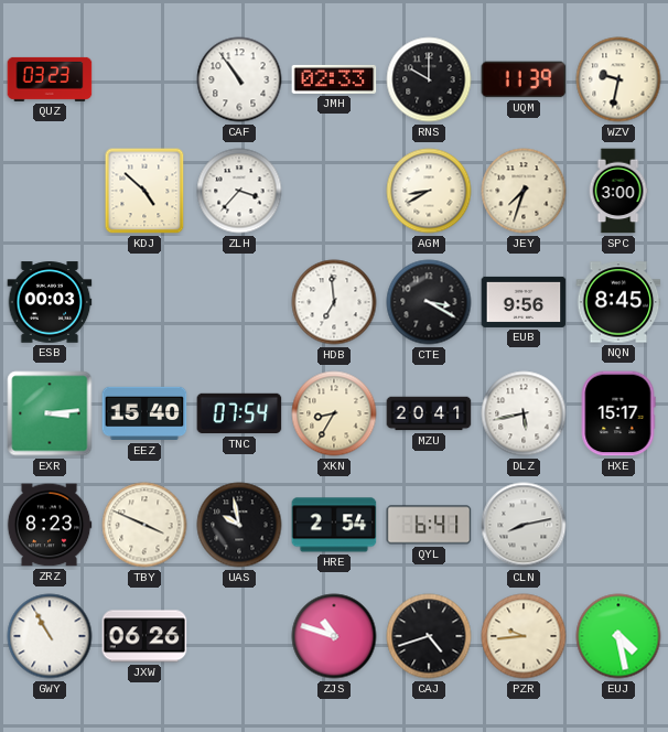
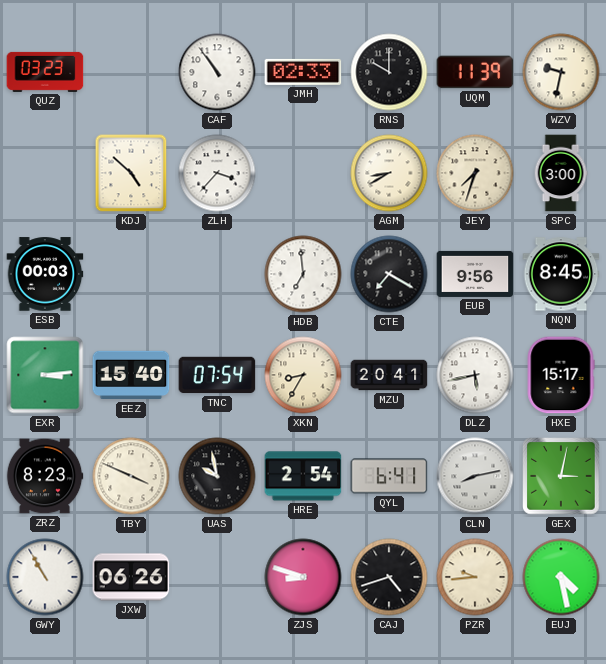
CTE: 3:20 -> 7:20 (389, 274)
GEX: none -> 3:02 (561, 476)
ZJS: 10:48 -> 8:48 (303, 577)
